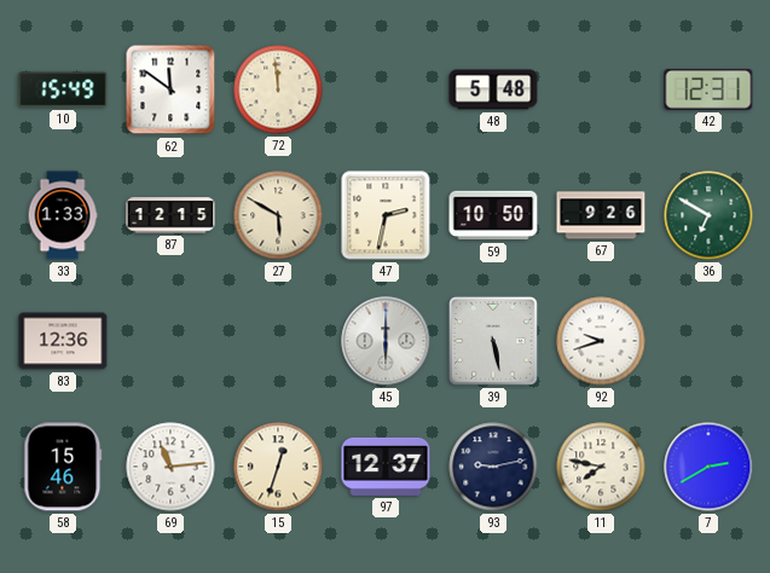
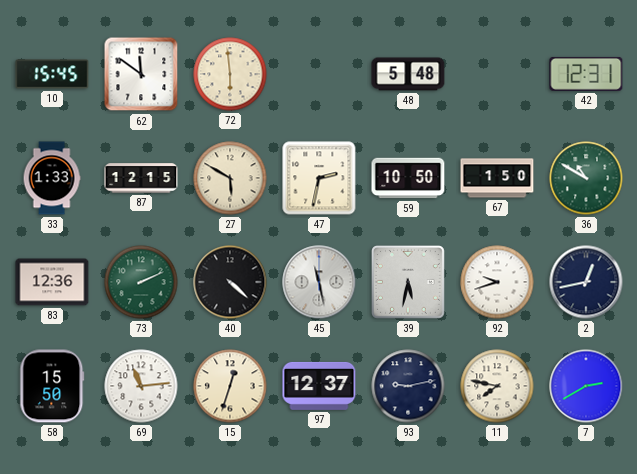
10: 15:49 -> 15:45 (52, 74)
72: 11:59 -> 5:59 (230, 74)
67: 9:26 -> 1:50 (497, 178)
36: 6:50 -> 10:50 (586, 178)
73: none -> 2:11 (141, 282)
40: none -> 4:22 (230, 282)
45: 6:00 -> 11:28 (319, 282)
39: 5:28 -> 5:32 (409, 283)
2: none -> 12:43 (586, 282)
58: 15:46 -> 15:50 (52, 386)
